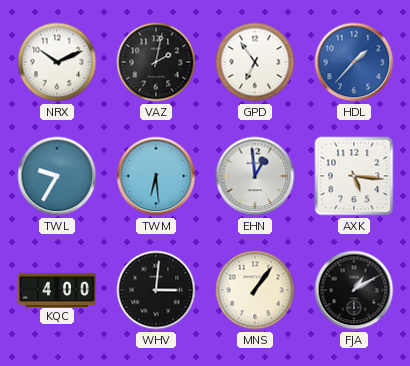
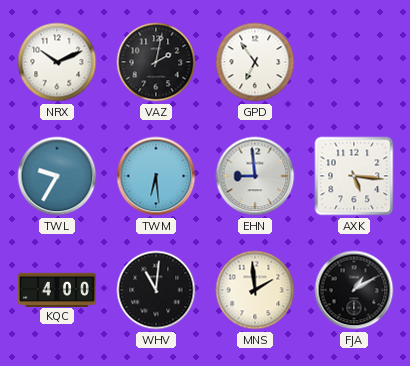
HDL: 1:37 -> none (354, 62)
EHN: 12:59 -> 8:59 (255, 176)
WHV: 3:01 -> 11:01 (156, 290)
MNS: 1:06 -> 1:59 (255, 290)
